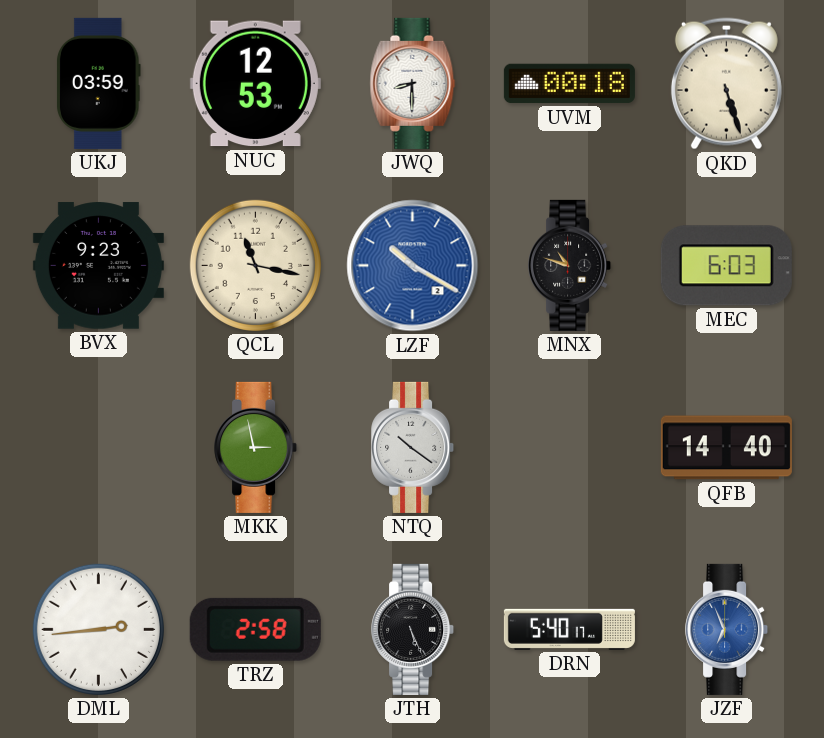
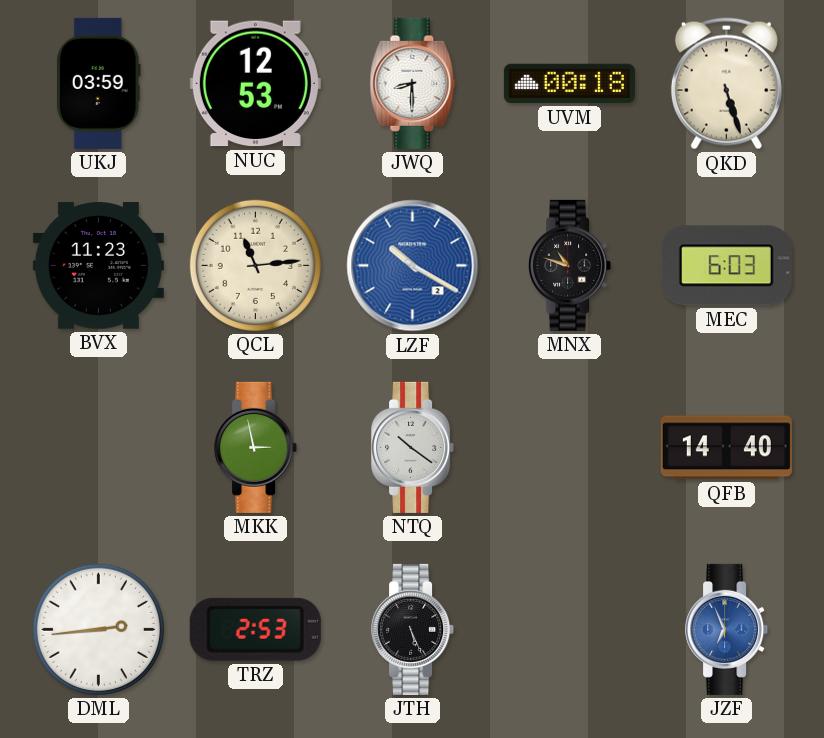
BVX: 9:23 -> 11:23 (98, 266)
QCL: 11:17 -> 11:14 (255, 265)
TRZ: 2:58 -> 2:53 (255, 629)
DRN: 5:40 -> none (569, 629)
